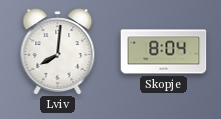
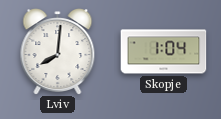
Skopje: 8:04 -> 1:04 (164, 52)
